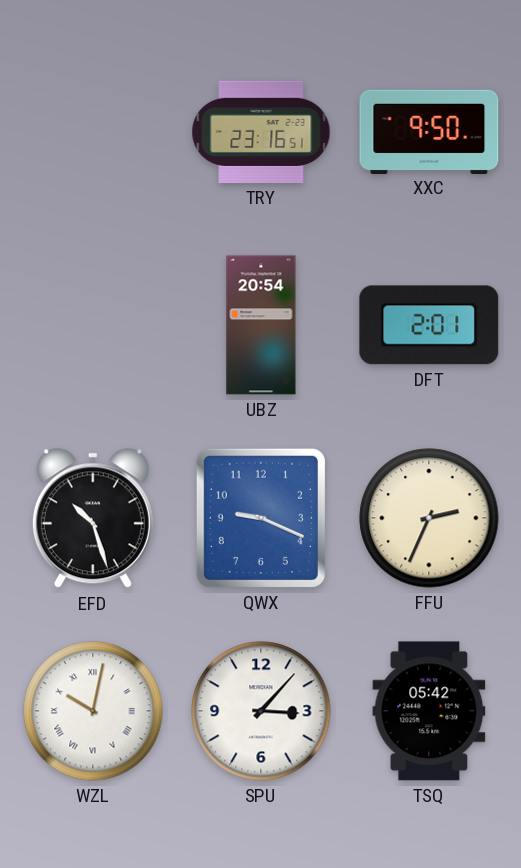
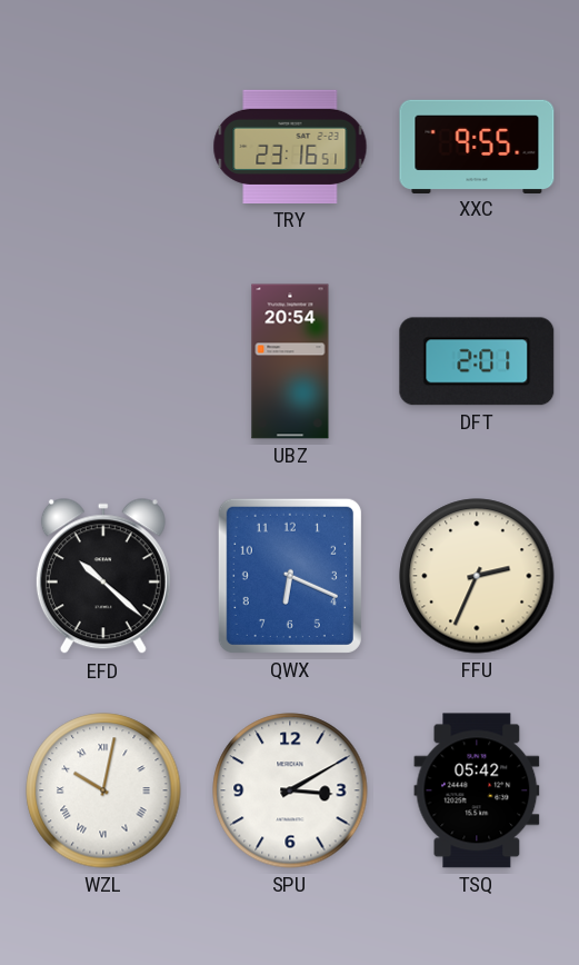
XXC: 9:50 -> 9:55 (477, 146)
EFD: 10:27 -> 10:22 (103, 577)
QWX: 9:19 -> 6:19 (290, 576)
SPU: 3:07 -> 3:10 (290, 790)
